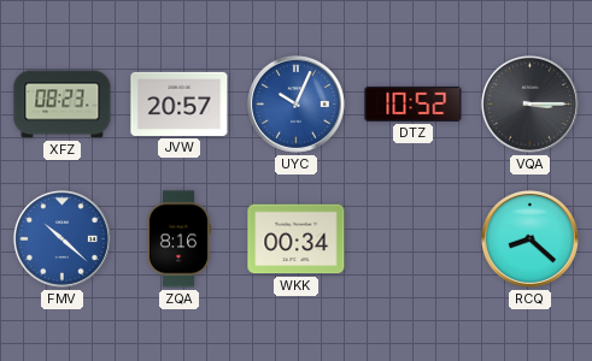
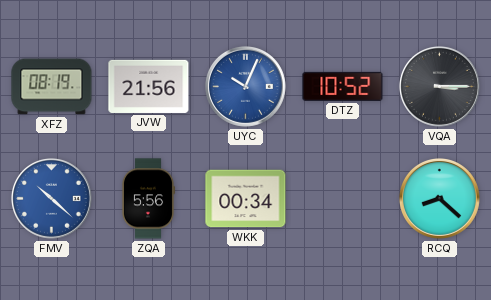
XFZ: 08:23 -> 08:19 (52, 87)
JVW: 20:57 -> 21:56 (149, 86)
ZQA: 8:16 -> 5:56 (148, 199)
